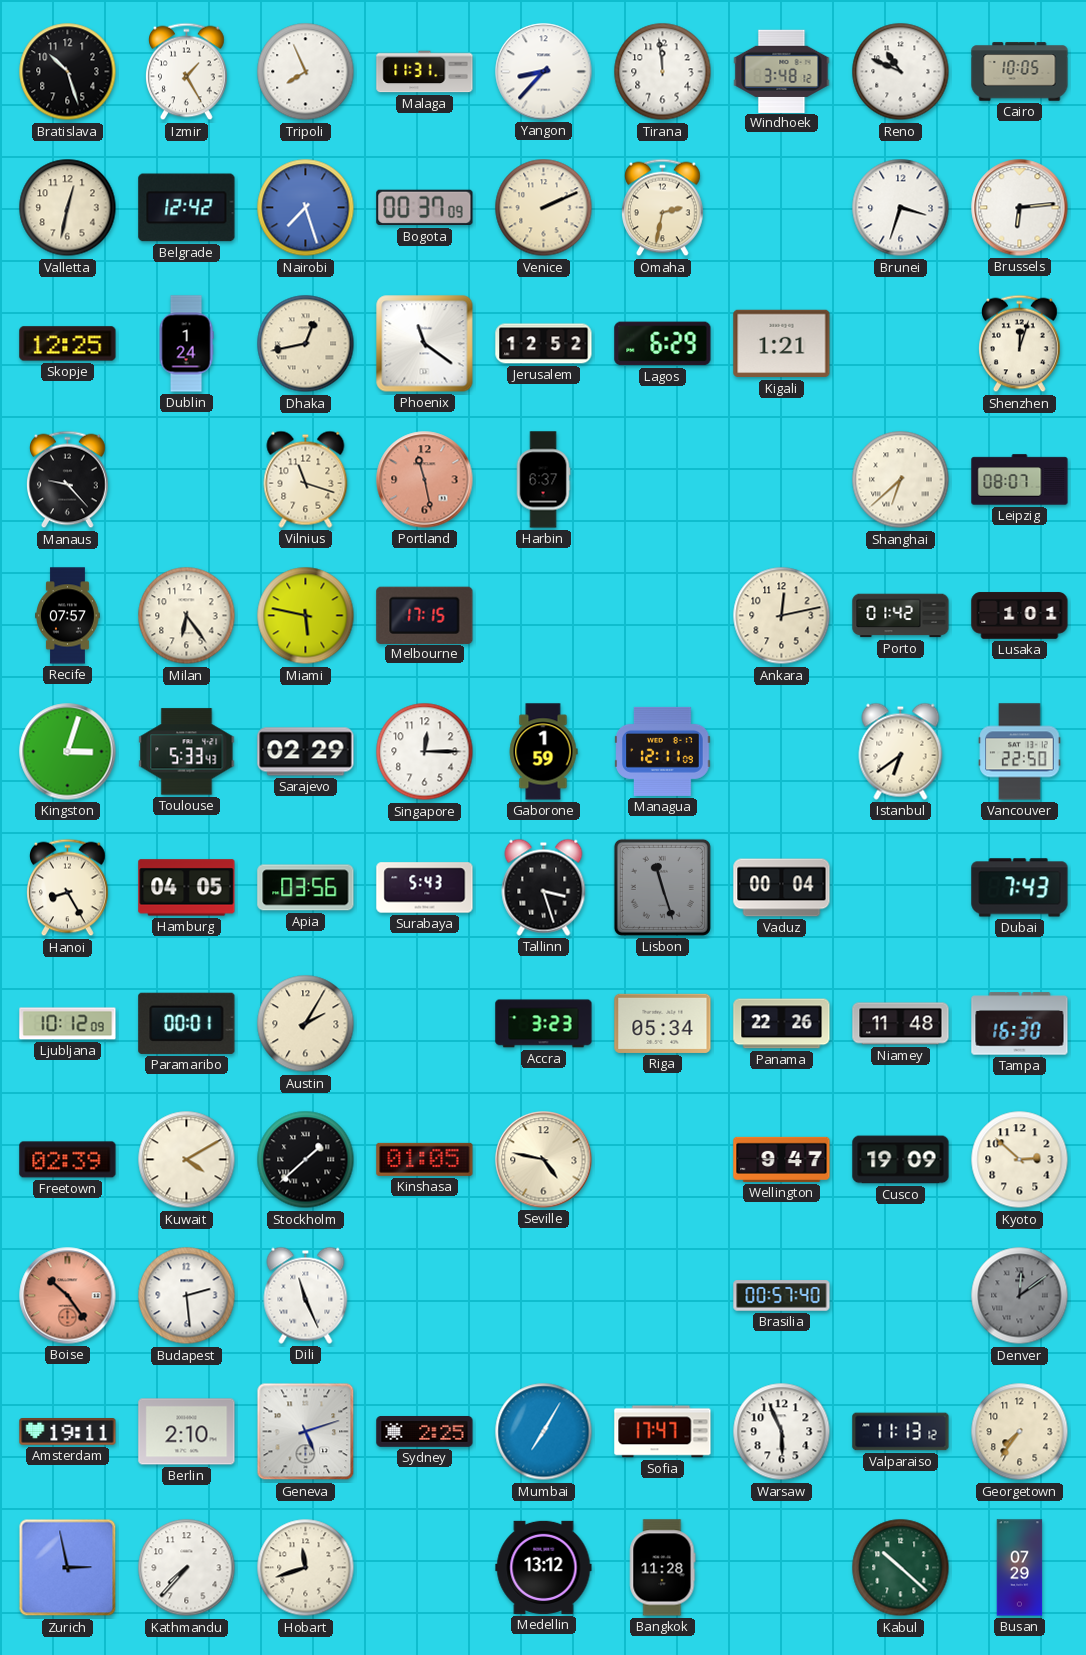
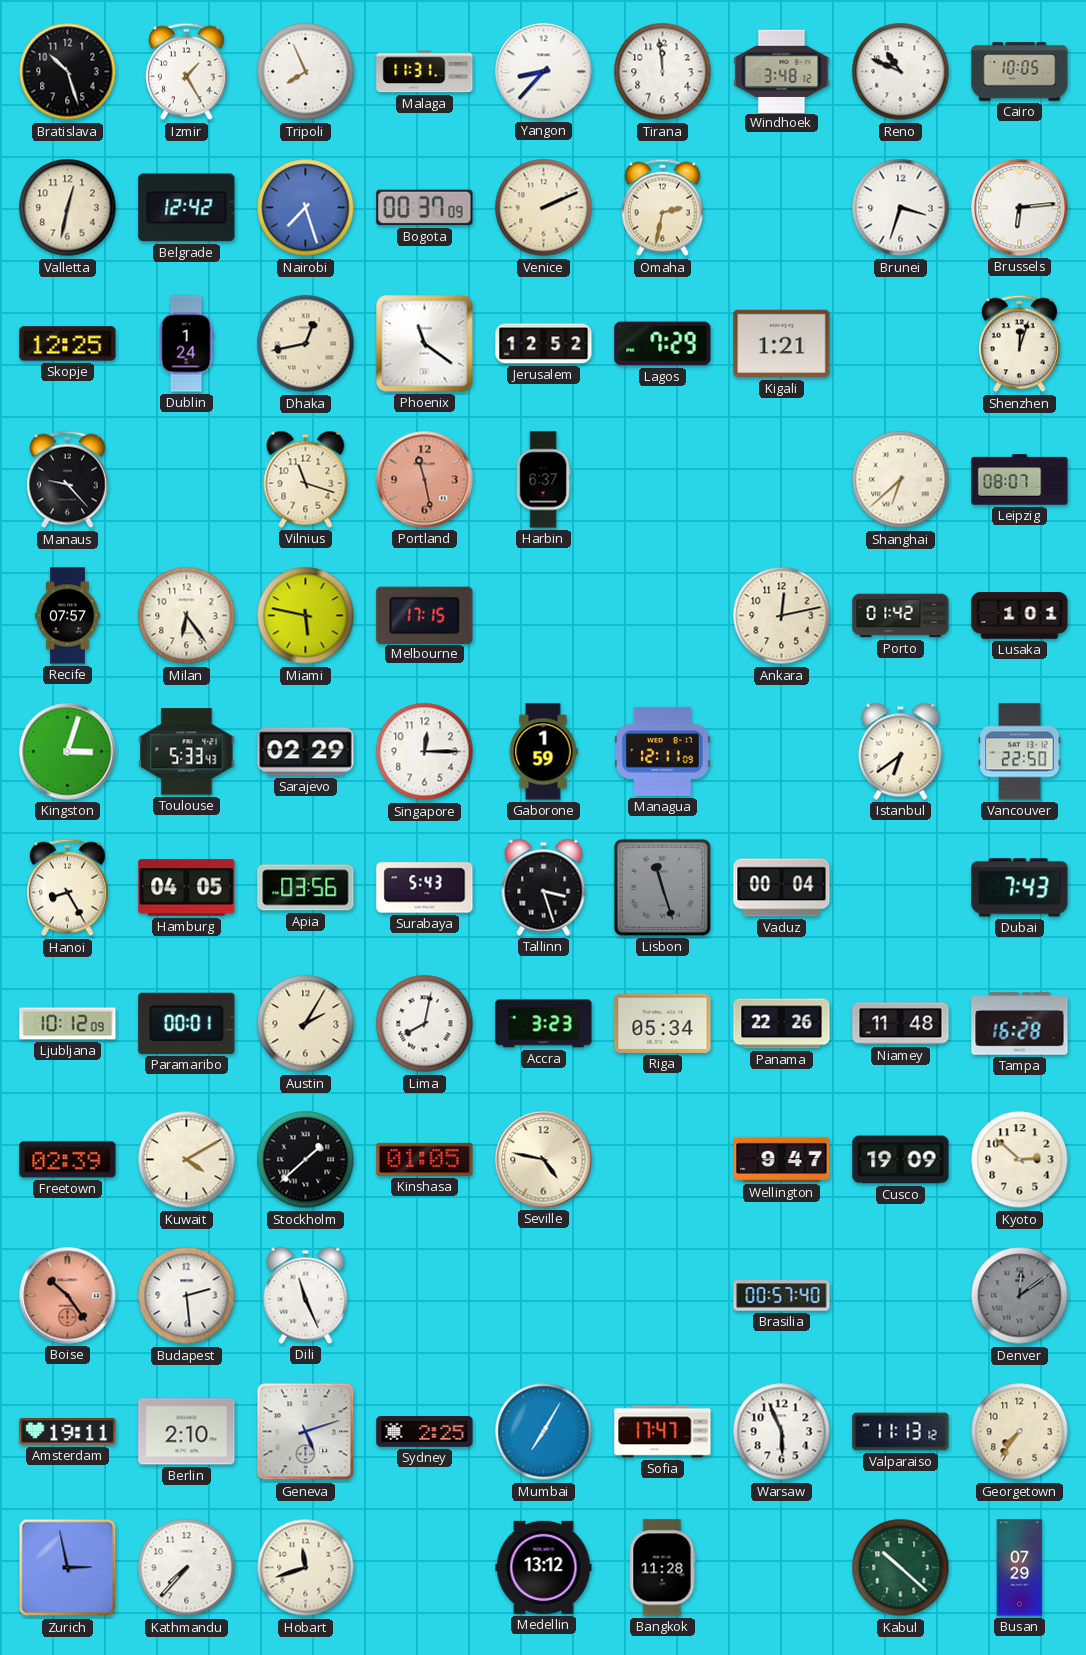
Lagos: 6:29 -> 7:29 (663, 344)
Lima: none -> 8:02 (425, 1024)
Tampa: 16:30 -> 16:28 (1020, 1024)
